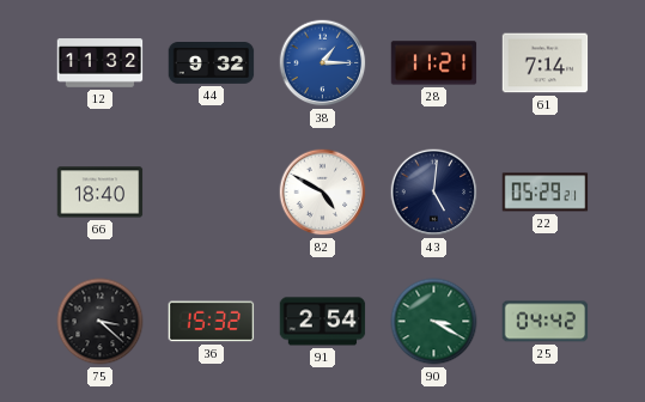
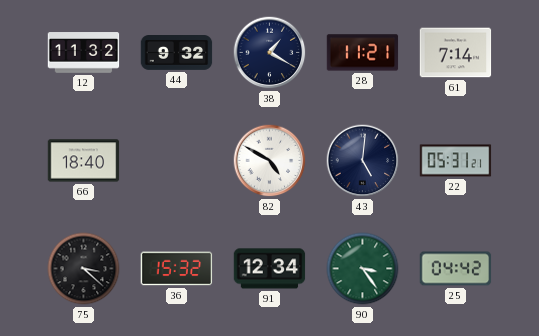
38: 1:15 -> 1:20 (270, 53)
38 dial: blue -> navy (270, 53)
22: 05:29 -> 05:31 (456, 161)
91: 2:54 -> 12:34 (270, 269)
90: 3:20 -> 3:24 (363, 269)
